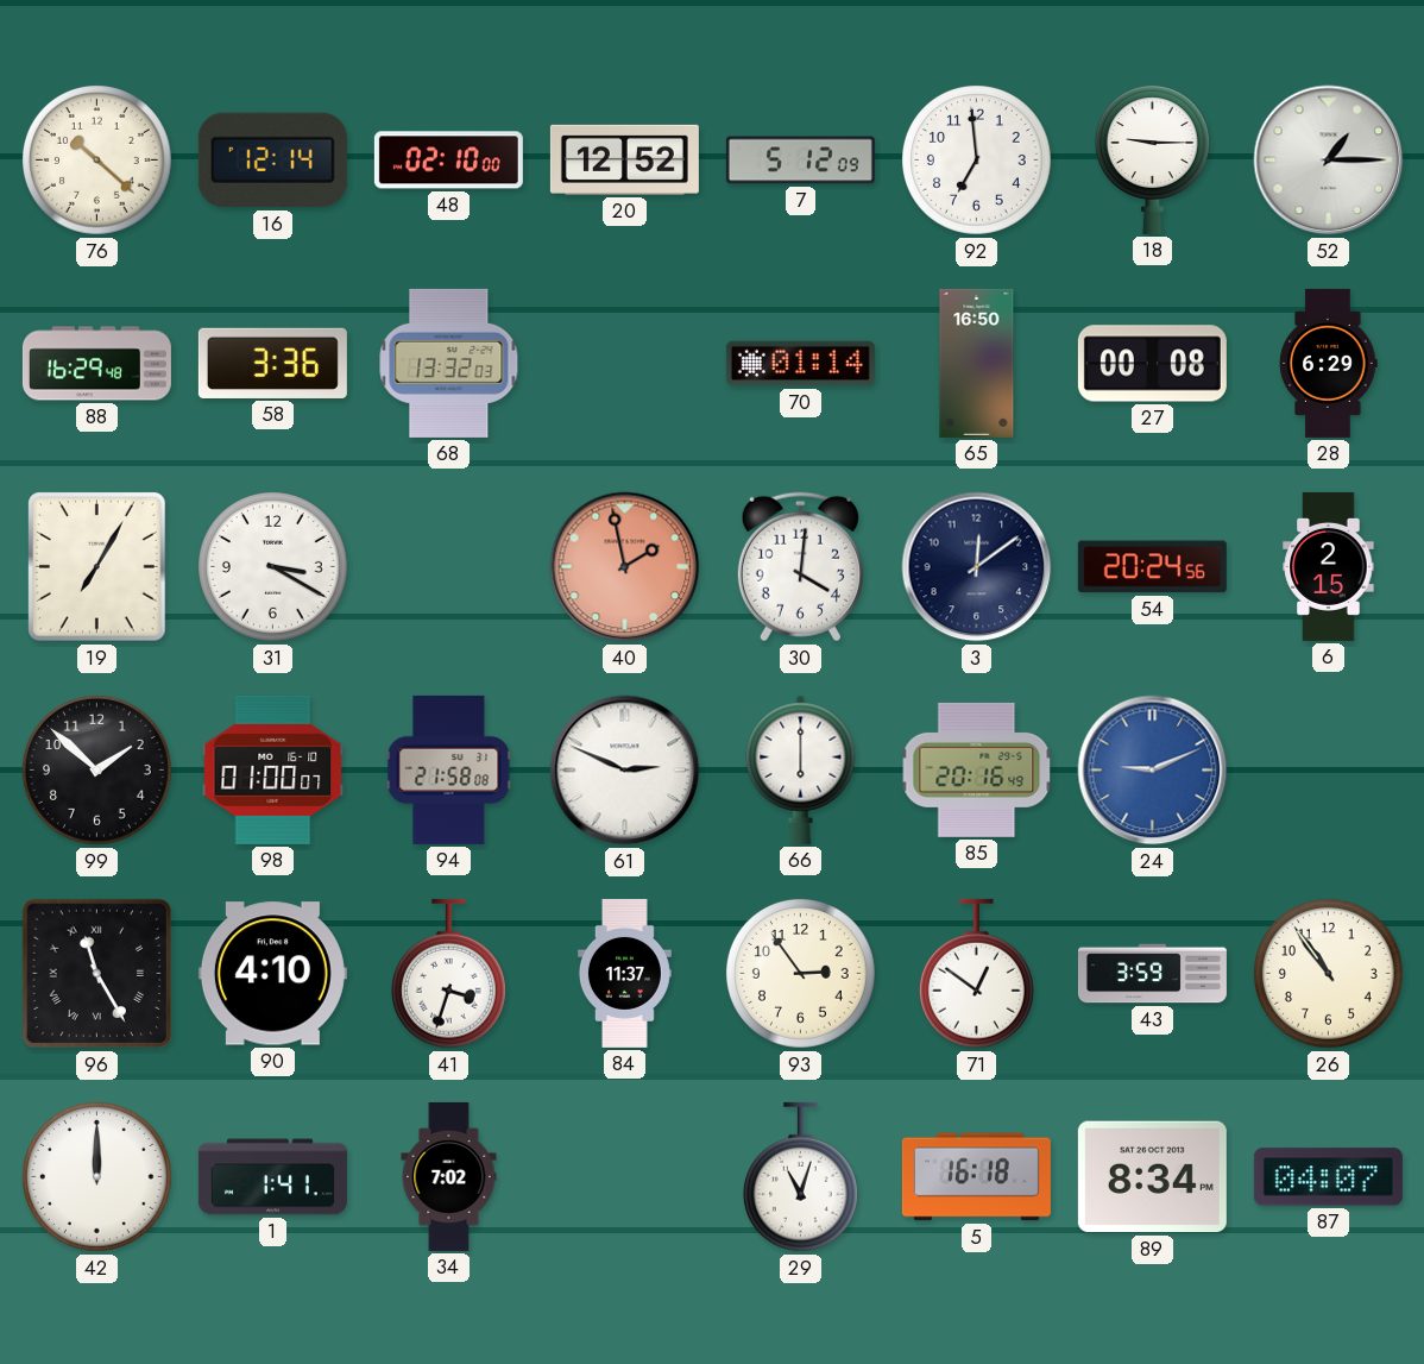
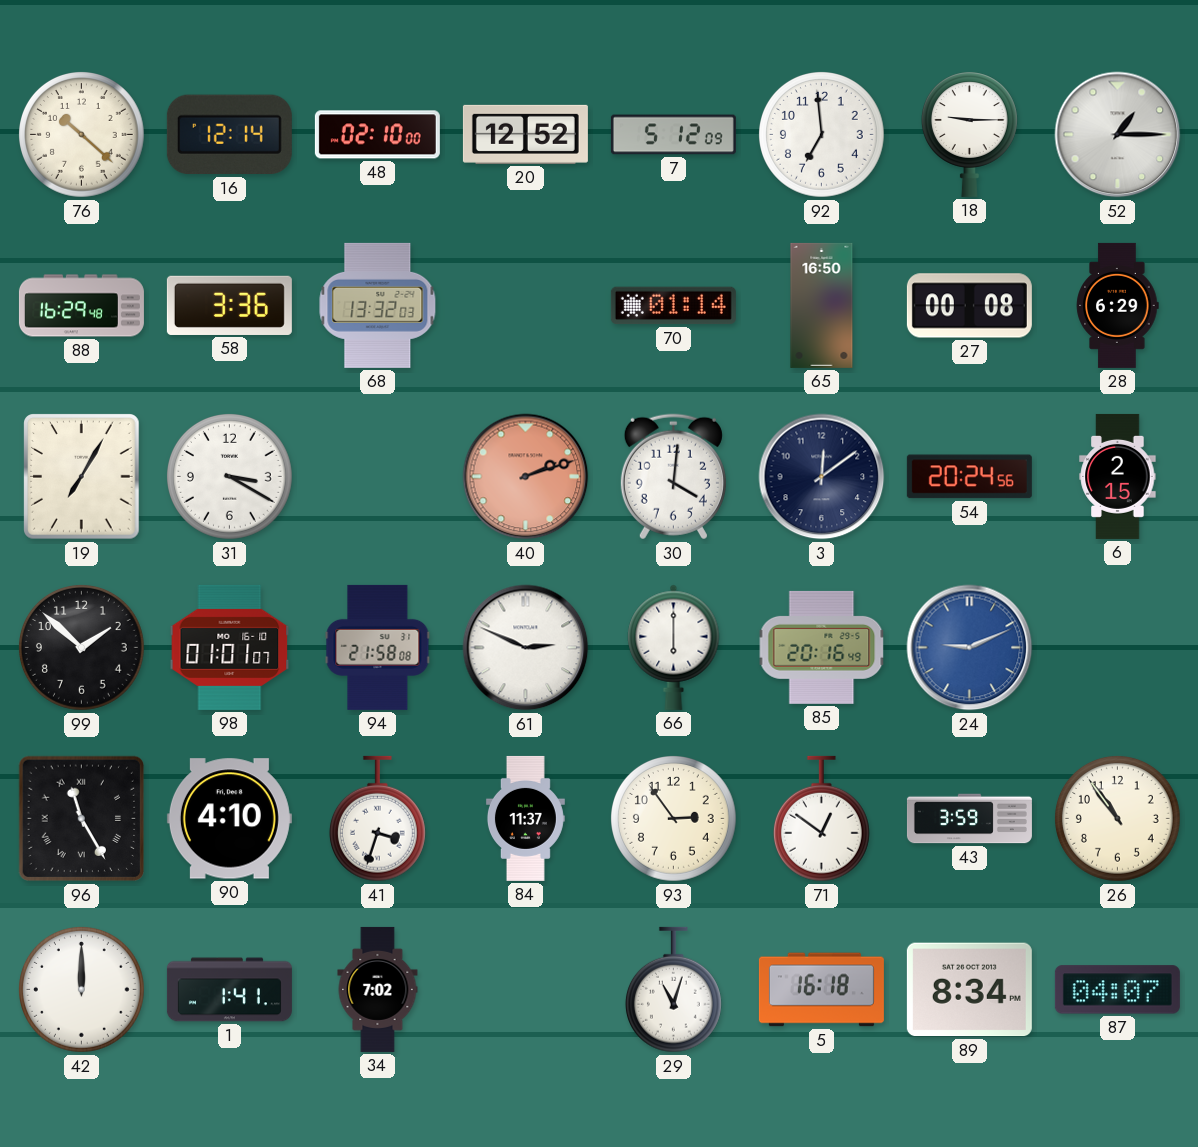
40: 1:58 -> 2:12 (526, 477)
98: 01:00 -> 01:01 (230, 647)
